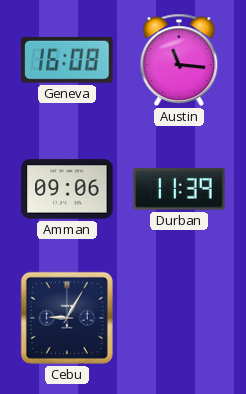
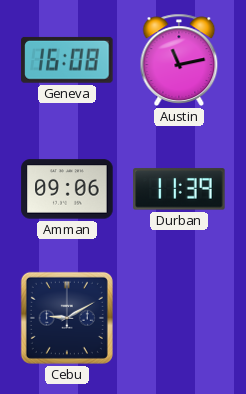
Austin: 11:16 -> 11:13 (179, 60)
Cebu: 9:05 -> 9:10 (67, 318)
